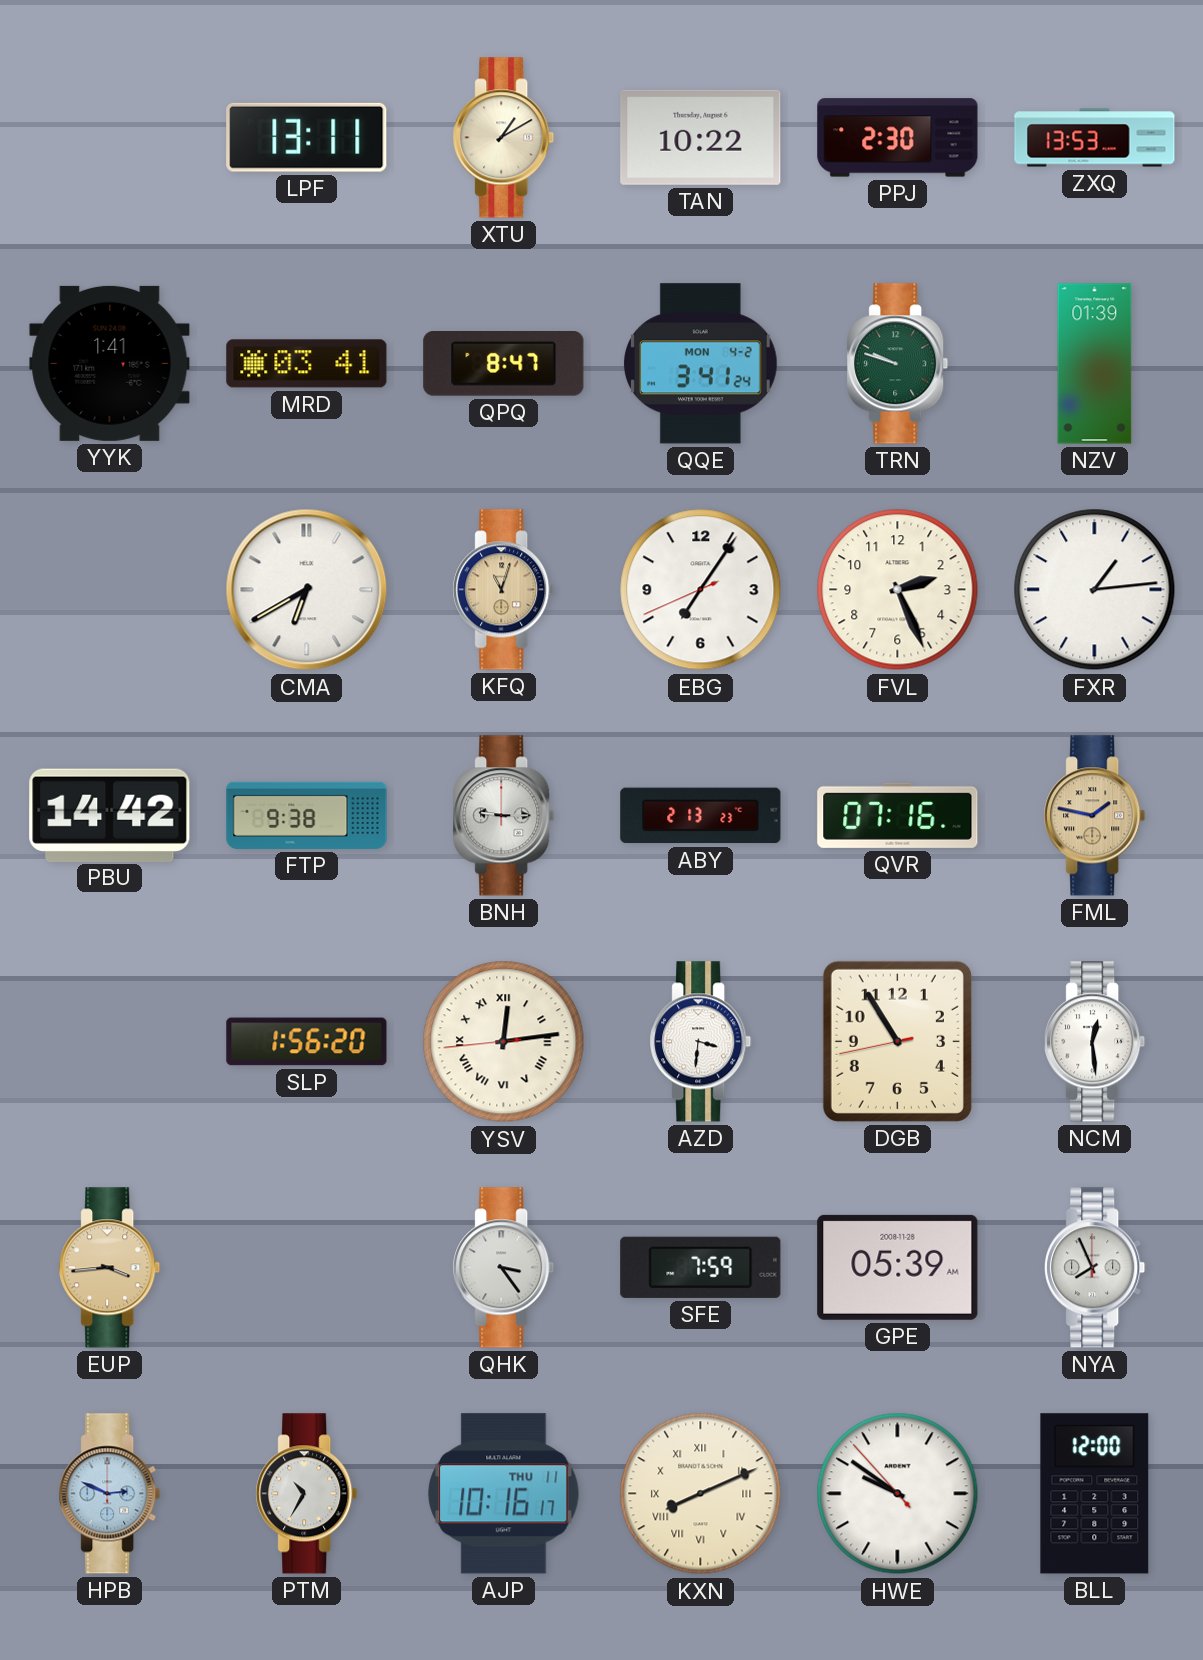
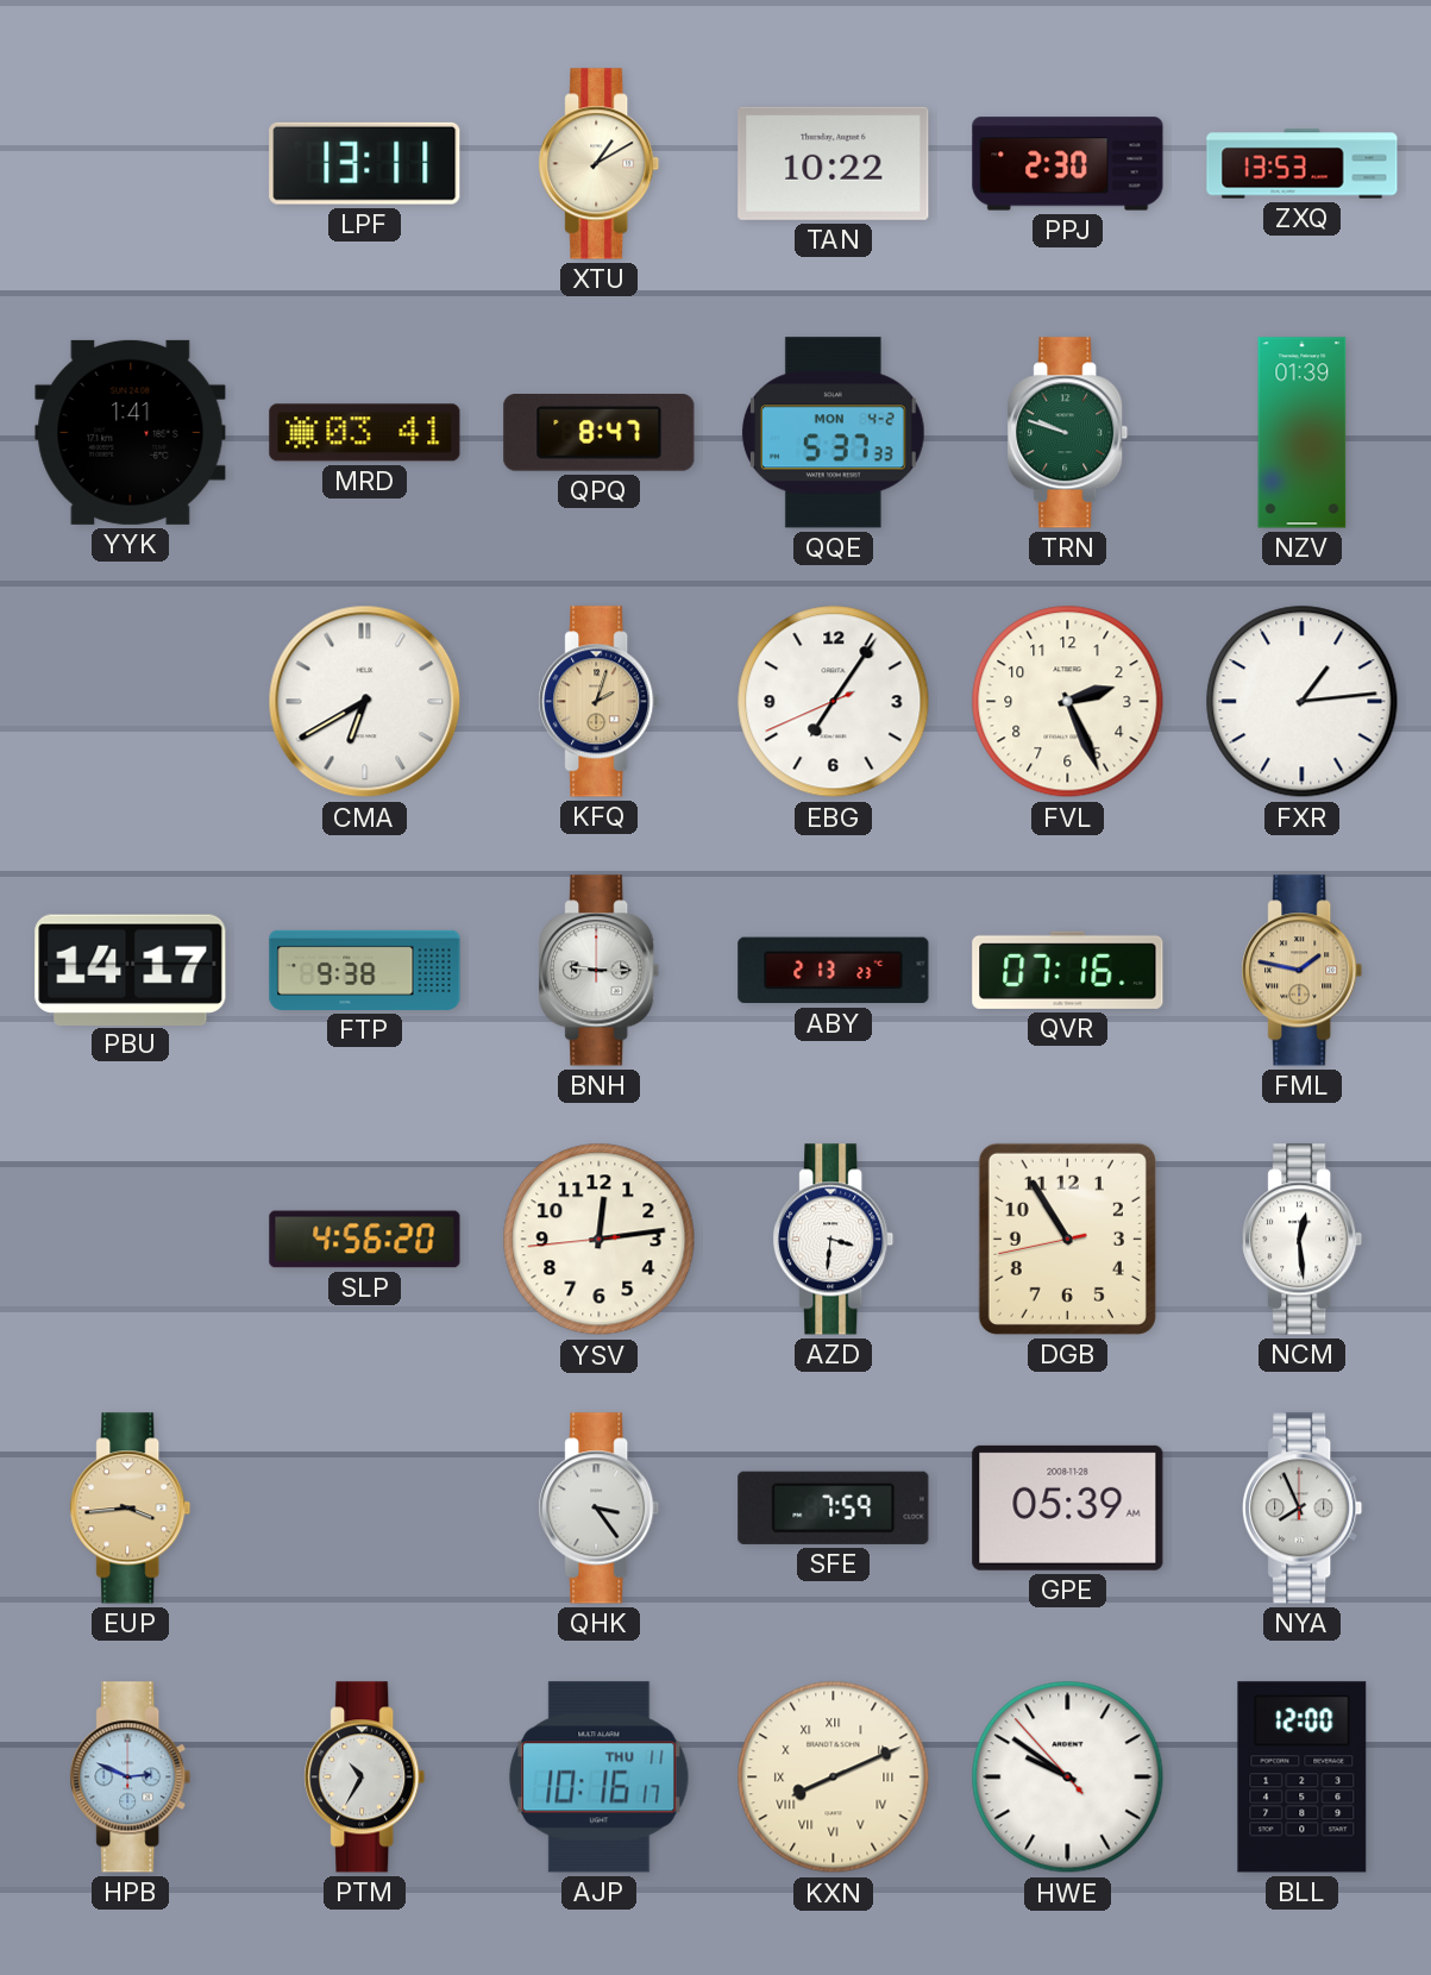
QQE: 3:41 -> 5:37 (833, 433)
KFQ: 11:03 -> 2:03 (600, 702)
PBU: 14:42 -> 14:17 (131, 970)
SLP: 1:56 -> 4:56 (365, 1240)
YSV numerals: Roman -> Arabic (600, 1240)
